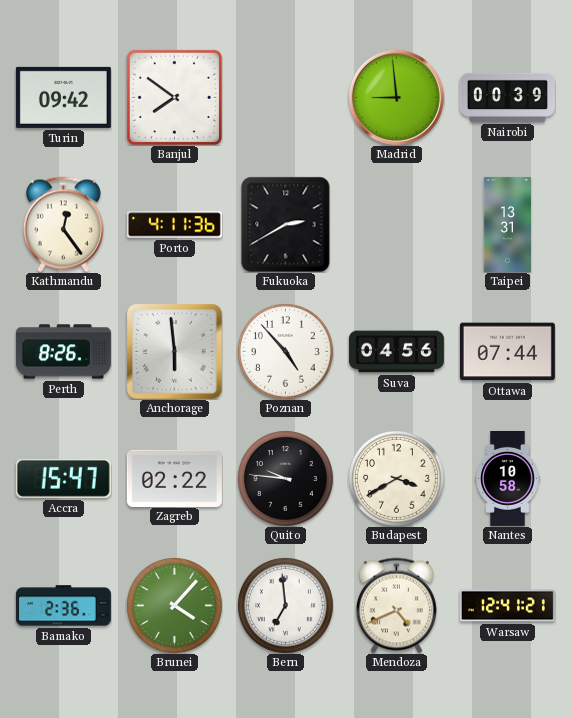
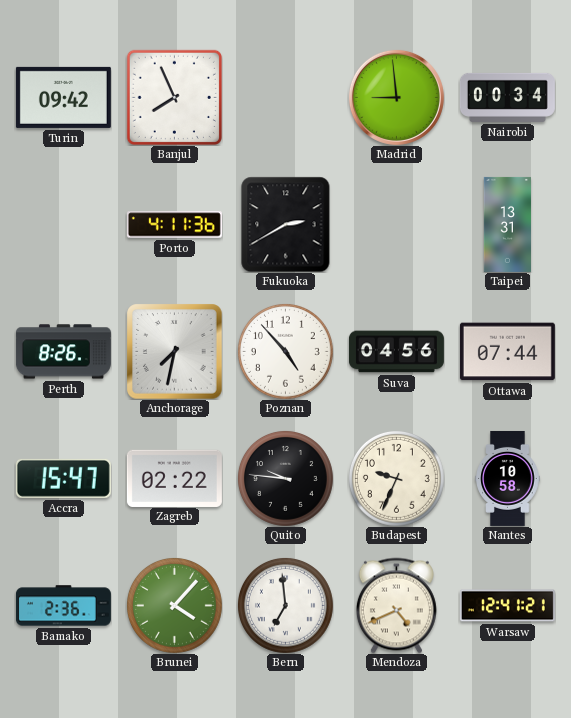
Banjul: 7:51 -> 7:56 (174, 97)
Nairobi: 00:39 -> 00:34 (507, 97)
Kathmandu: 12:24 -> none (63, 224)
Anchorage: 5:59 -> 7:32 (174, 351)
Budapest: 3:40 -> 9:34 (396, 478)
